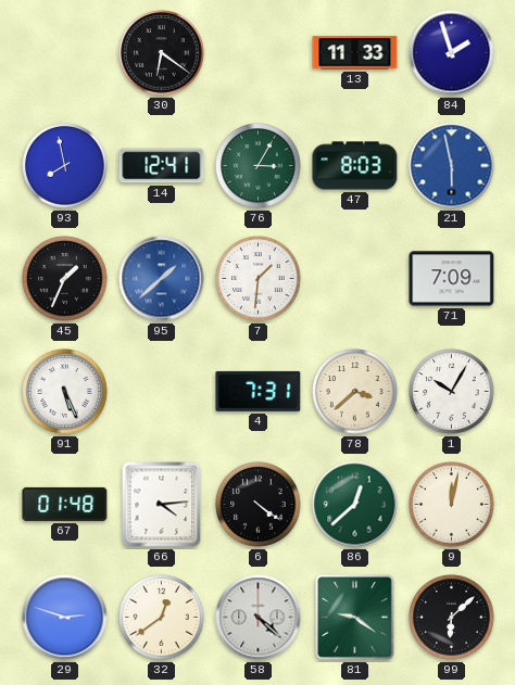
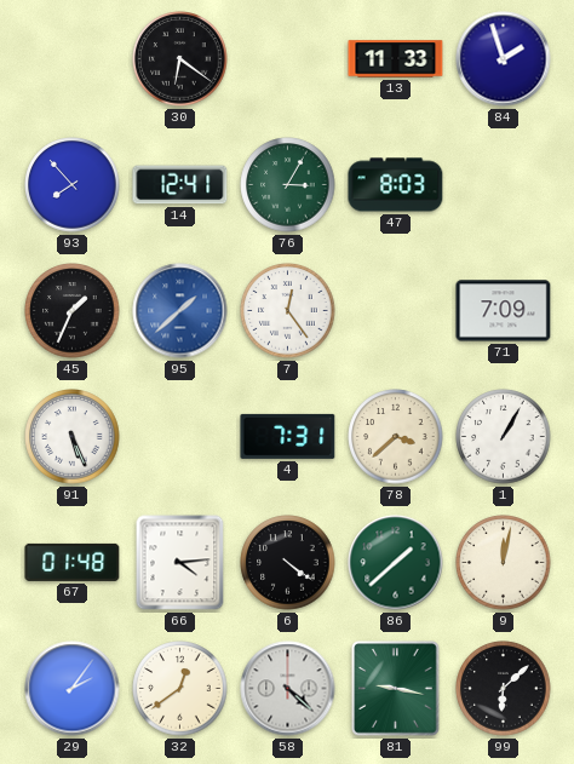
93: 7:58 -> 7:53 (73, 185)
21: 5:58 -> none (452, 166)
7: 1:31 -> 12:24 (288, 311)
1: 10:05 -> 1:05 (504, 437)
86: 12:38 -> 1:38 (396, 563)
29: 2:48 -> 2:06 (73, 689)
81: 9:21 -> 9:17 (396, 689)
